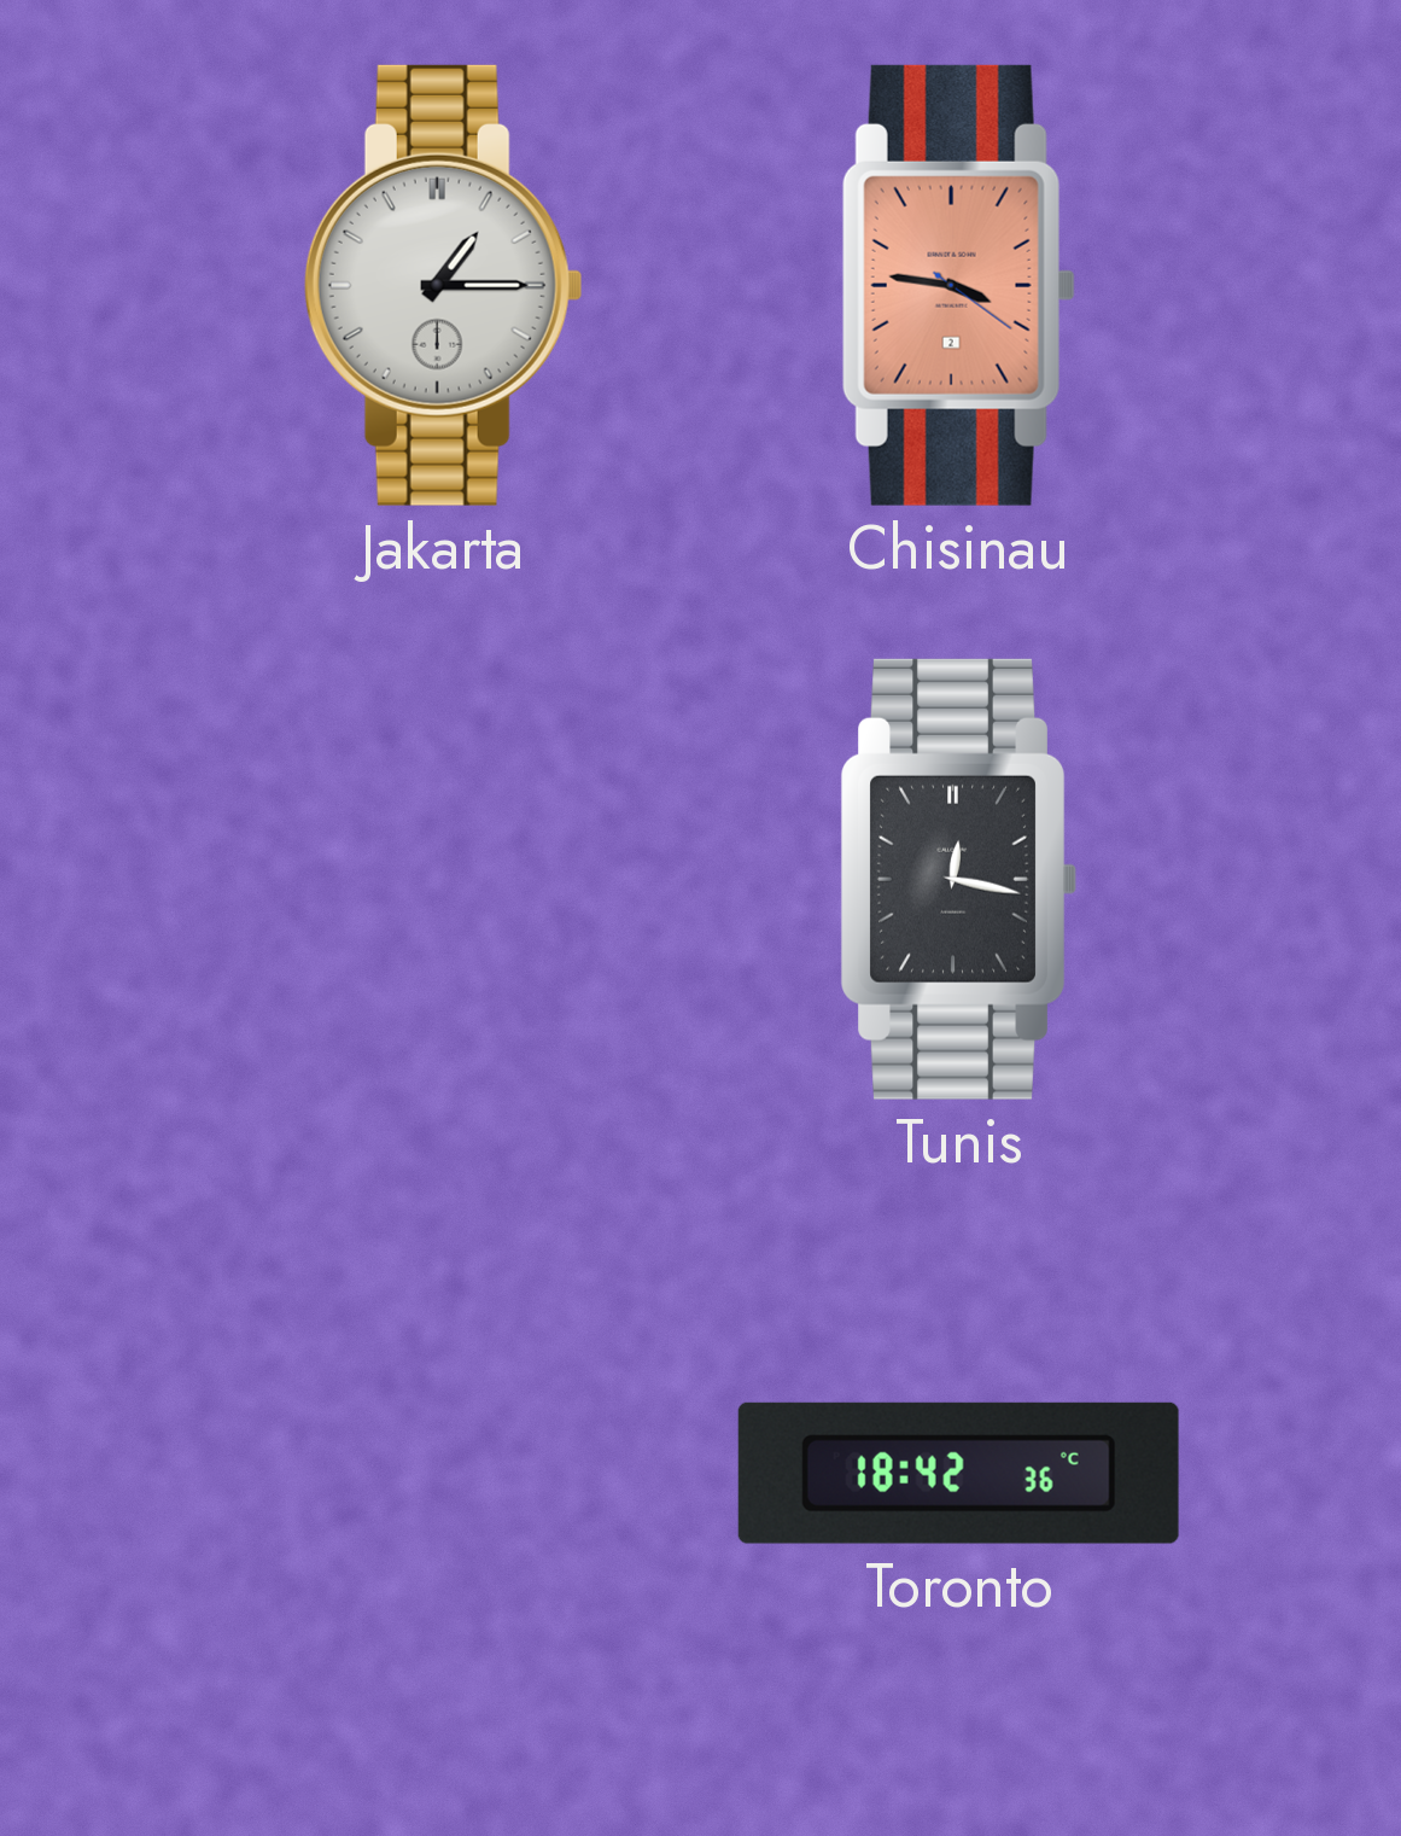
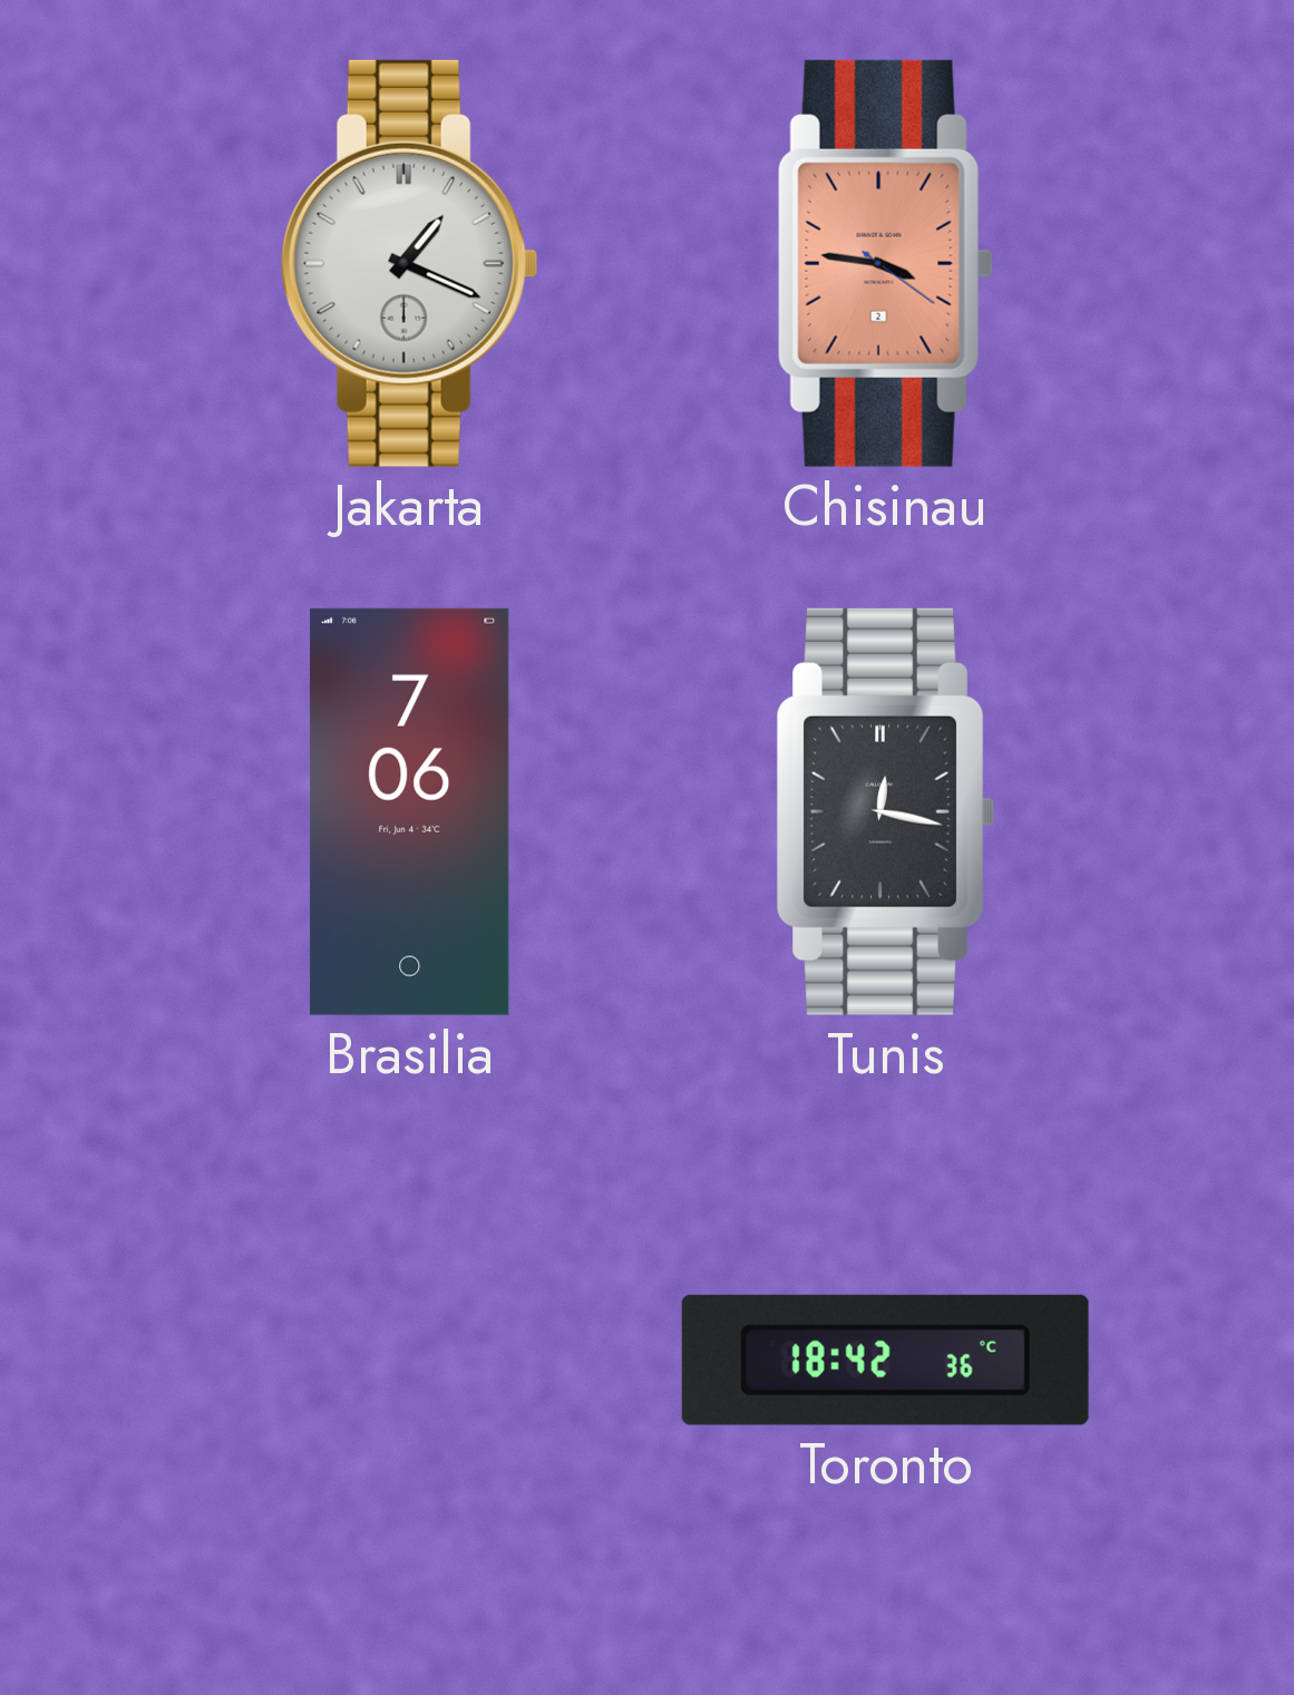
Jakarta: 1:15 -> 1:19 (409, 263)
Brasilia: none -> 7:06 (410, 811)
